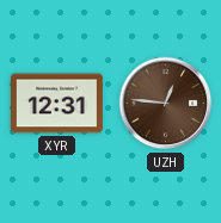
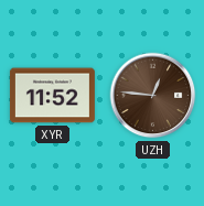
XYR: 12:31 -> 11:52 (52, 96)
